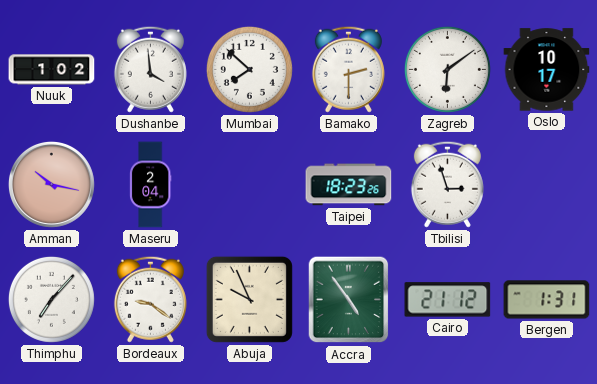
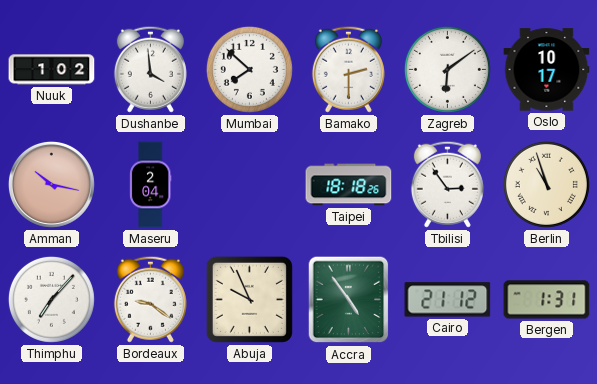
Taipei: 18:23 -> 18:18 (349, 185)
Tbilisi: 2:57 -> 2:54 (447, 184)
Berlin: none -> 10:57 (546, 184)
